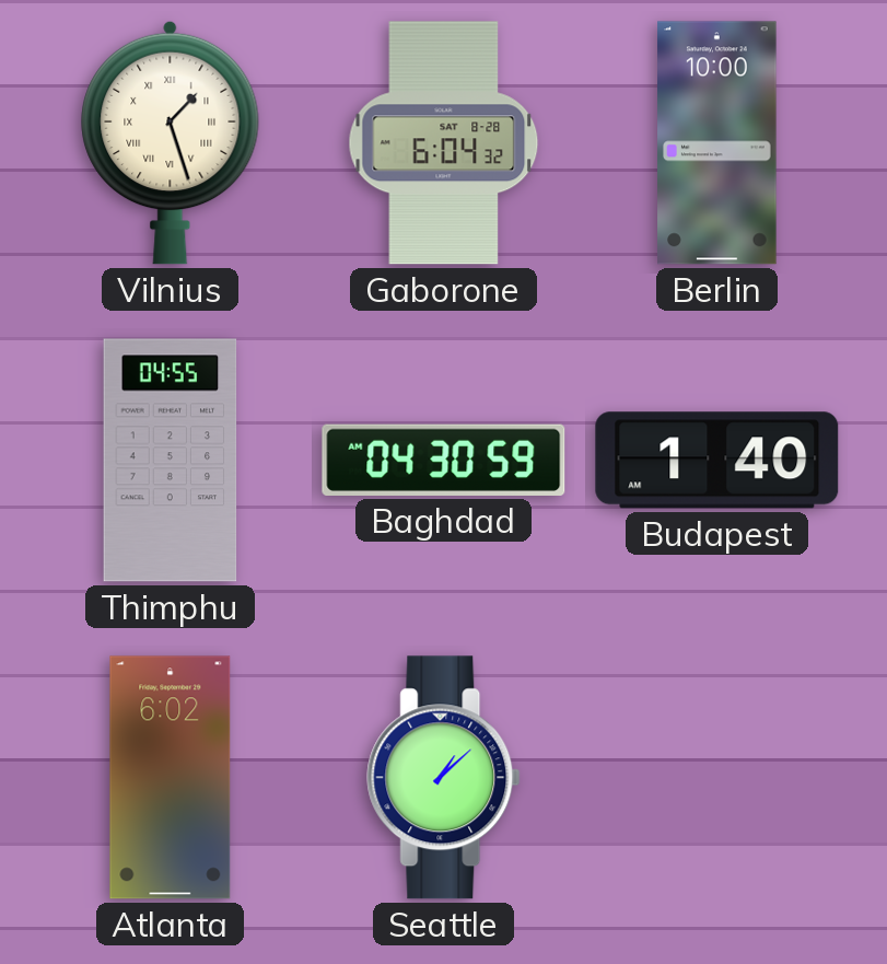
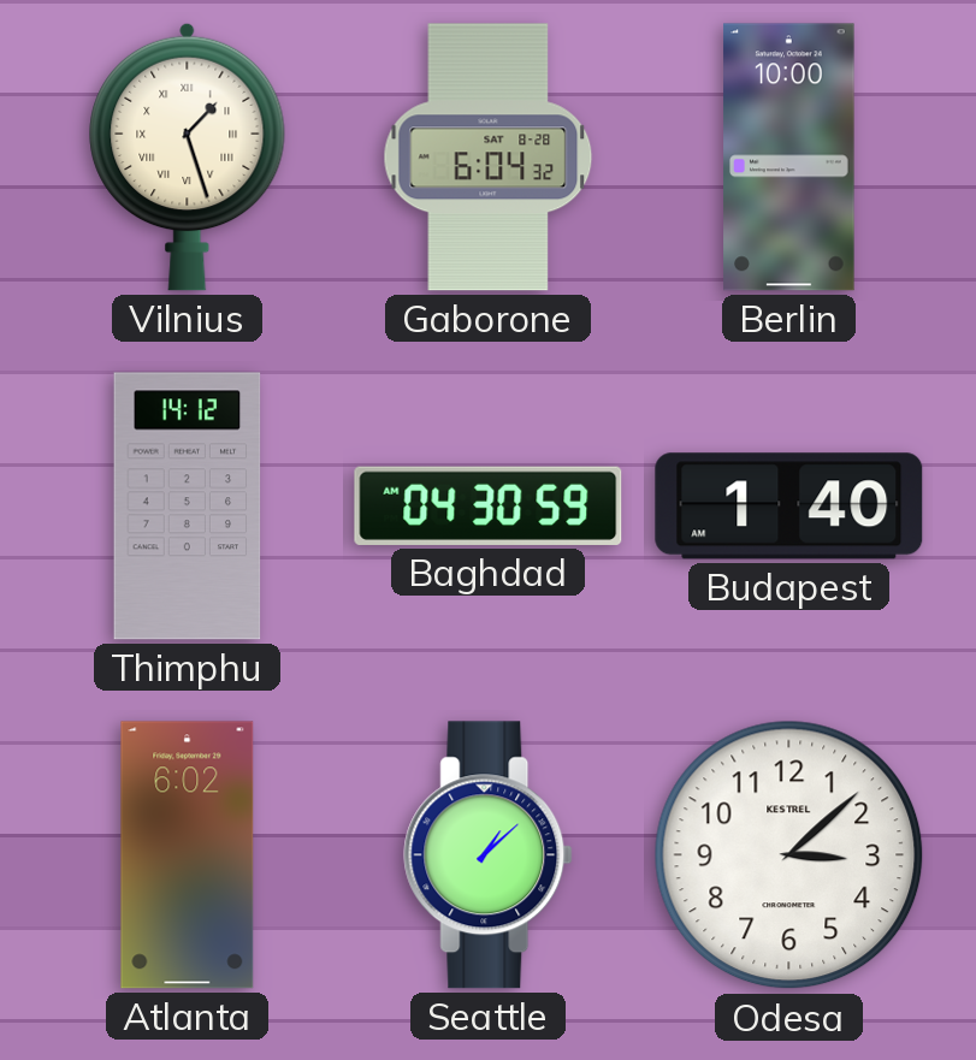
Thimphu: 04:55 -> 14:12 (188, 507)
Odesa: none -> 3:08 (789, 855)
